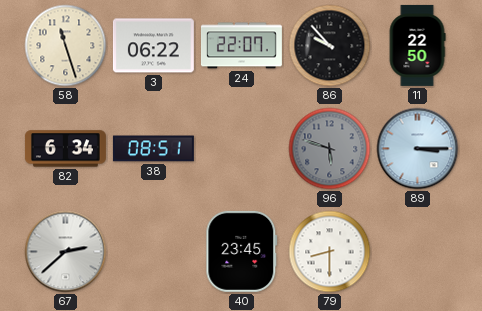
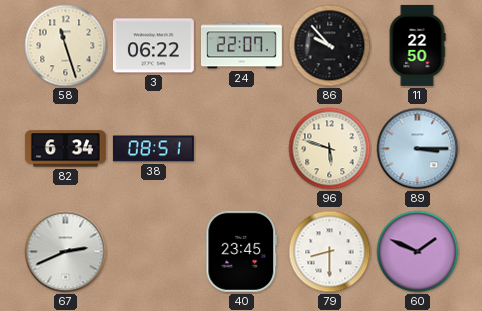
96 dial: grey -> cream (330, 149)
67: 2:38 -> 2:41 (66, 252)
60: none -> 1:49 (418, 252)
